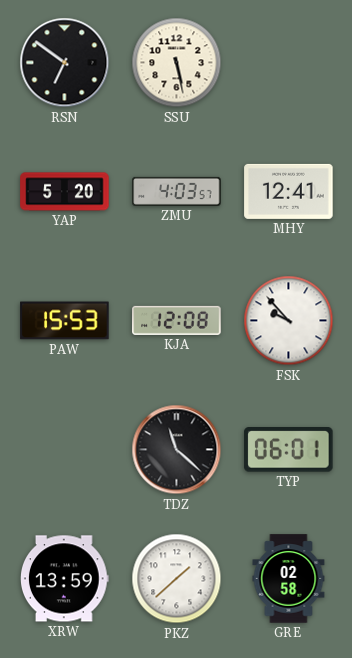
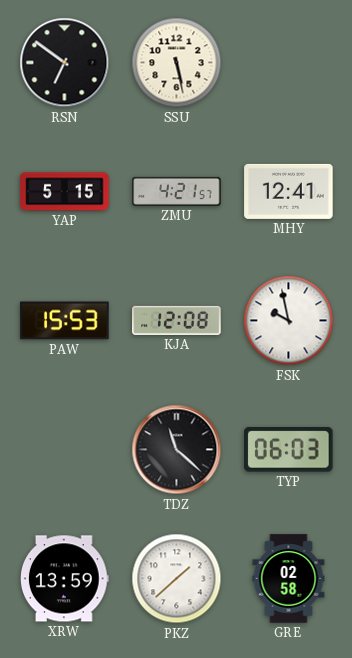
YAP: 5:20 -> 5:15 (65, 192)
ZMU: 4:03 -> 4:21 (177, 191)
FSK: 9:53 -> 9:58 (289, 321)
TYP: 06:01 -> 06:03 (289, 450)
